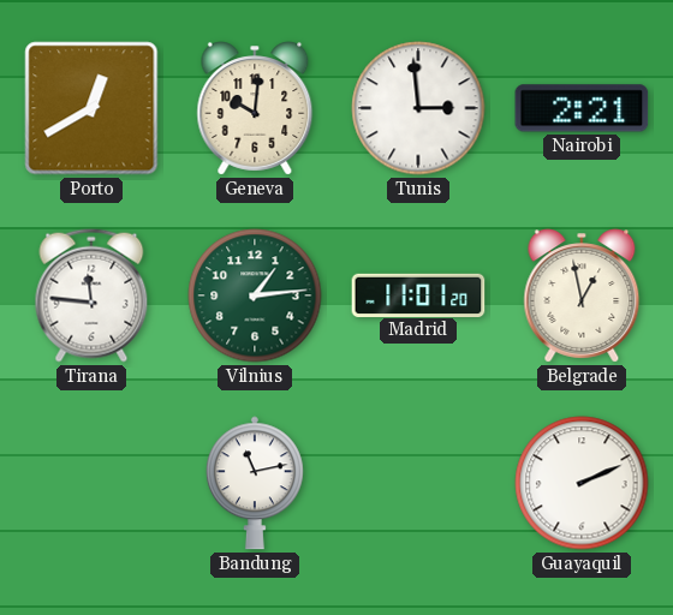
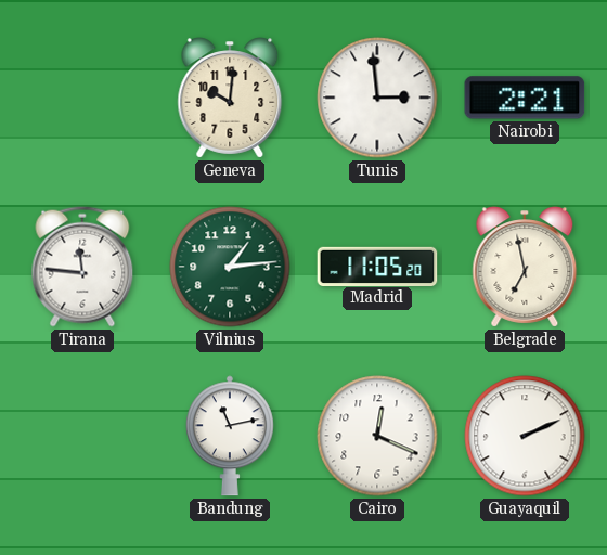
Porto: 12:40 -> none (91, 108)
Madrid: 11:01 -> 11:05 (377, 266)
Belgrade: 12:58 -> 6:58 (525, 267)
Cairo: none -> 12:19 (377, 436)
